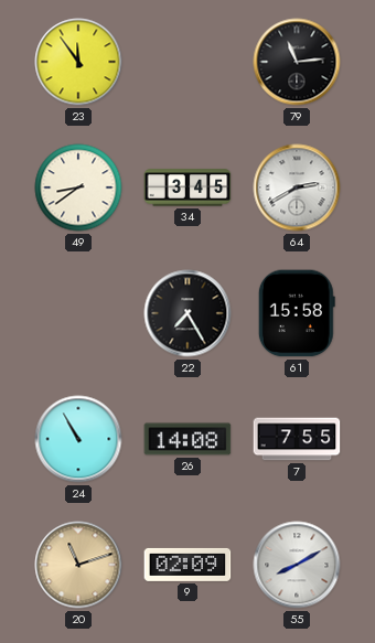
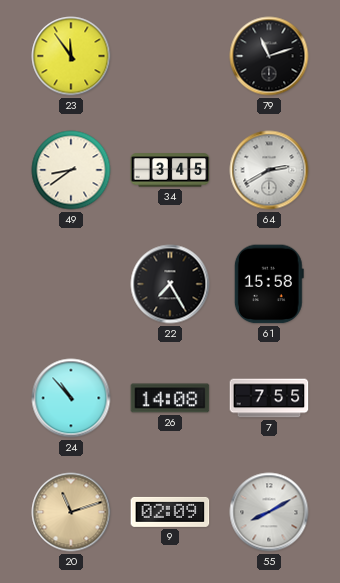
79: 11:14 -> 11:12 (269, 56)
24: 10:55 -> 10:53 (71, 398)
